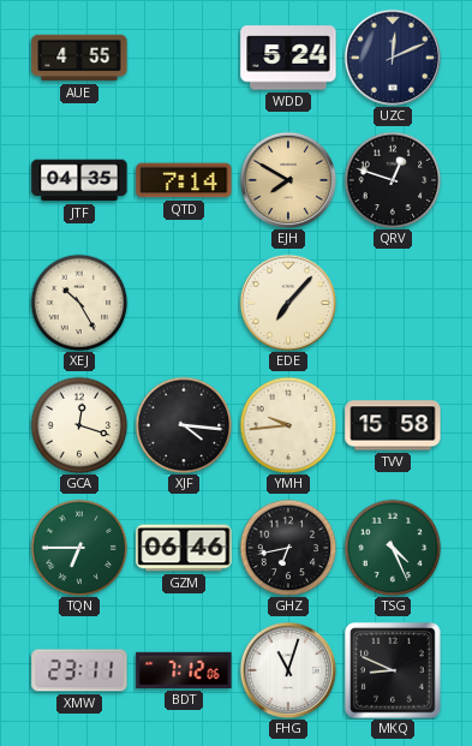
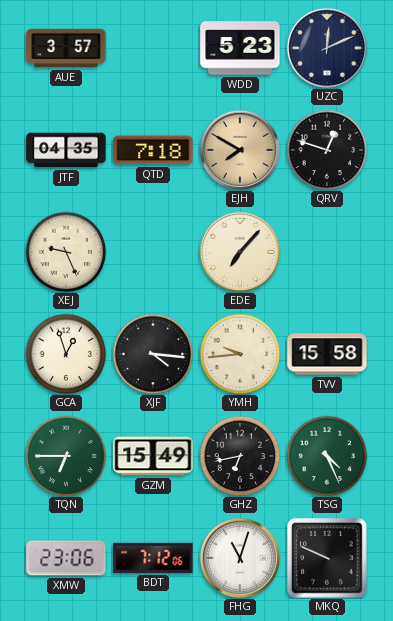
AUE: 4:55 -> 3:57 (66, 48)
WDD: 5:24 -> 5:23 (240, 48)
QTD: 7:14 -> 7:18 (153, 150)
XEJ: 10:25 -> 9:26 (66, 252)
GCA: 12:18 -> 12:57 (66, 354)
GZM: 06:46 -> 15:49 (153, 456)
XMW: 23:11 -> 23:06 (66, 558)
MKQ: 8:49 -> 9:49 (327, 558)
